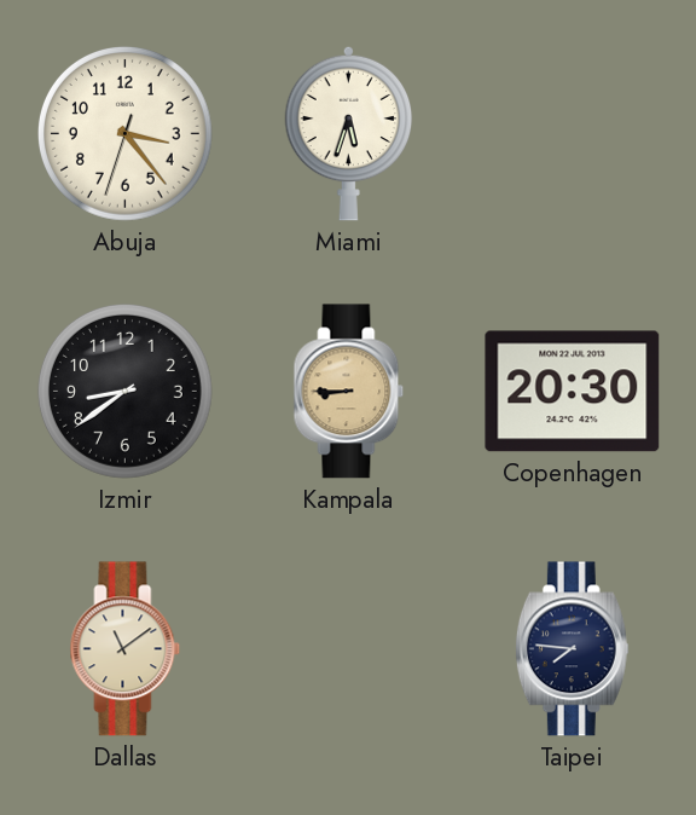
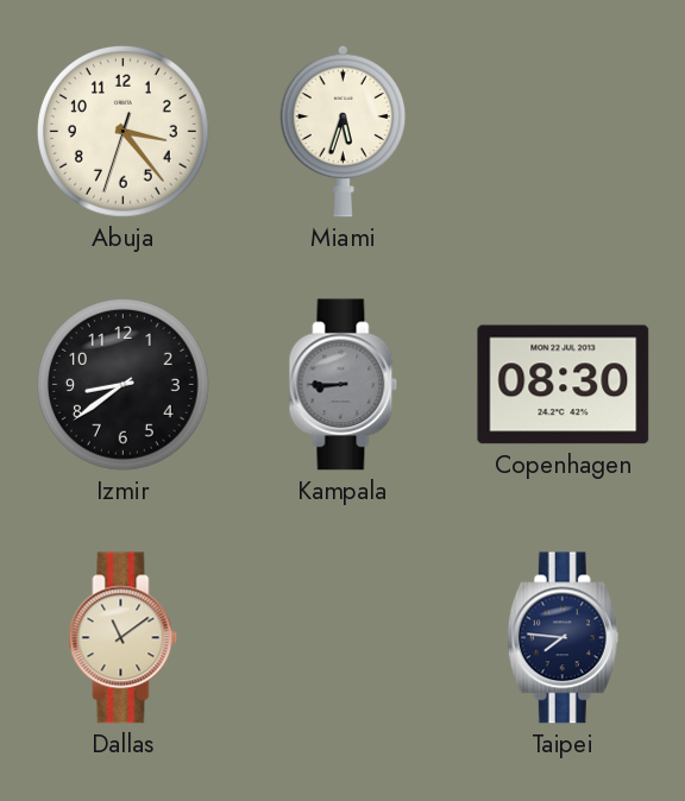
Kampala dial: champagne -> grey (344, 385)
Copenhagen: 20:30 -> 08:30 (564, 385)
